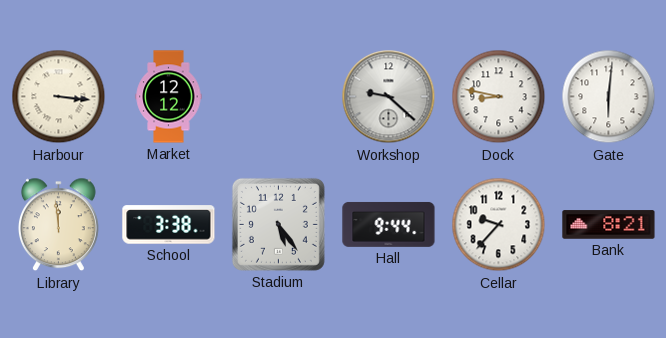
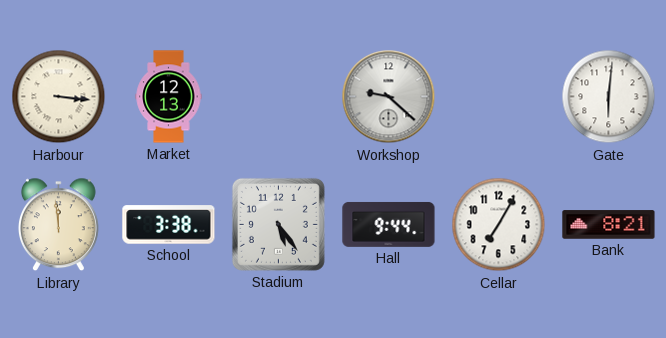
Market: 12:12 -> 12:13 (169, 97)
Dock: 8:47 -> none (499, 97)
Cellar: 9:37 -> 7:05 (499, 225)
